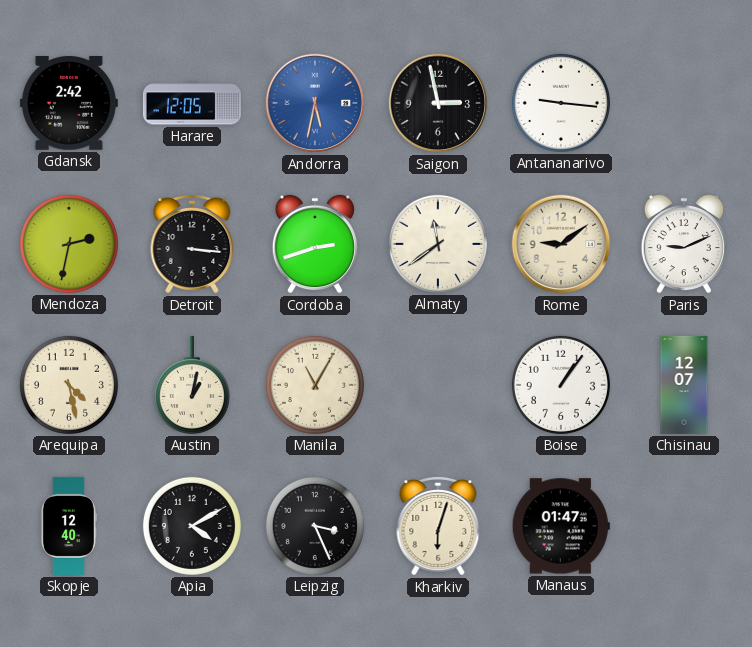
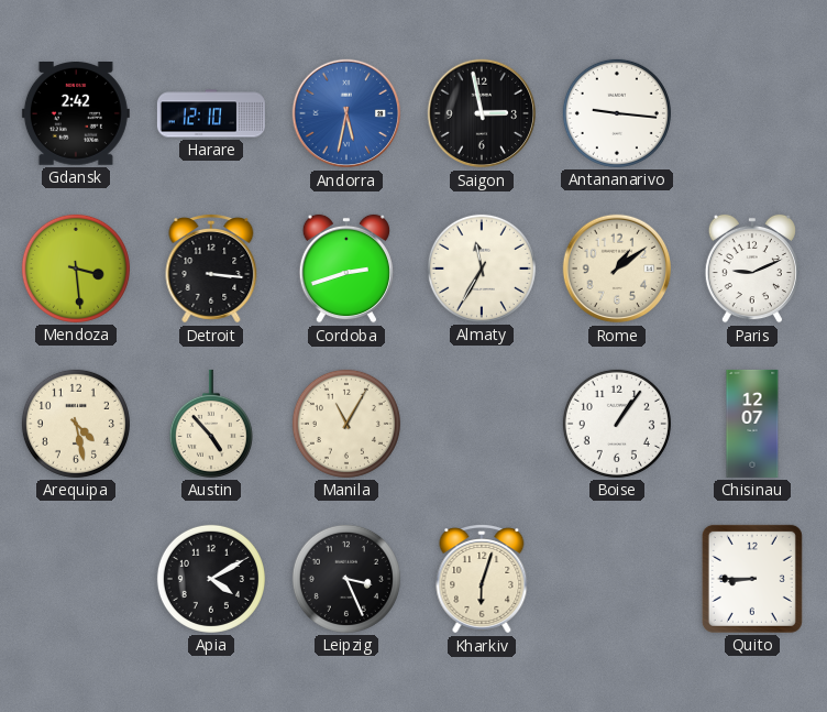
Harare: 12:05 -> 12:10 (211, 113)
Mendoza: 2:32 -> 3:29 (76, 269)
Almaty: 11:39 -> 11:35 (482, 269)
Rome: 9:09 -> 1:09 (617, 269)
Austin: 1:02 -> 4:53 (211, 424)
Skopje: 12:40 -> none (68, 526)
Manaus: 01:47 -> none (561, 526)
Quito: none -> 8:45 (752, 579)
